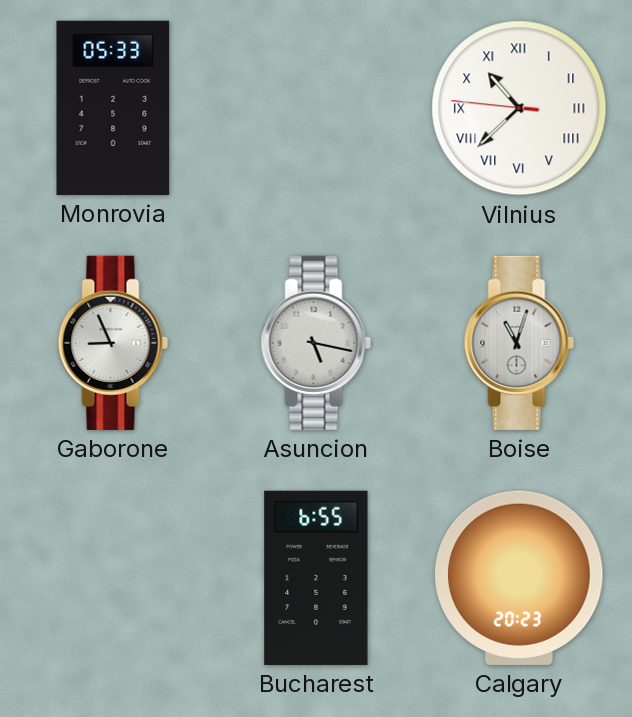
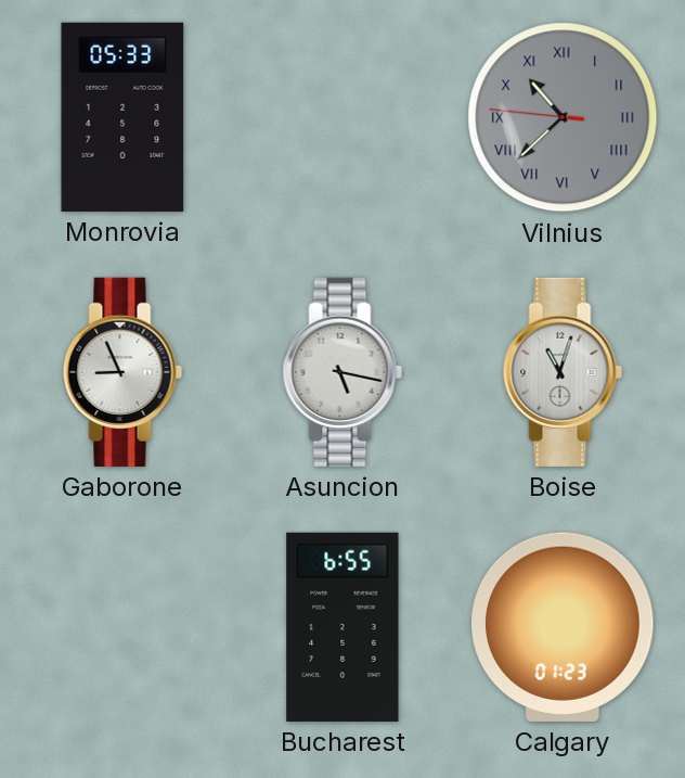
Vilnius dial: white -> grey (563, 117)
Calgary: 20:23 -> 01:23 (564, 627)
